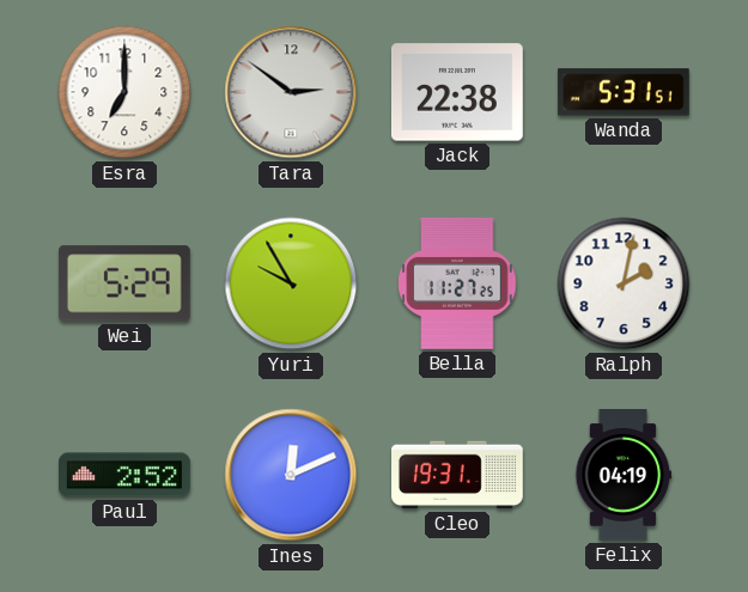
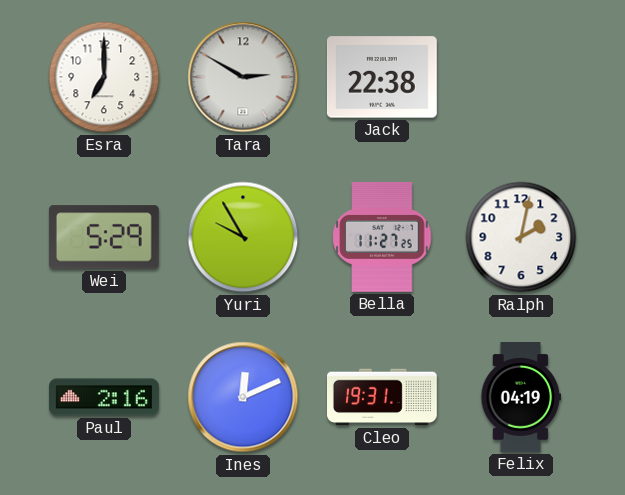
Tara: 2:51 -> 2:50 (243, 77)
Wanda: 5:31 -> none (624, 92)
Paul: 2:52 -> 2:16 (105, 397)
